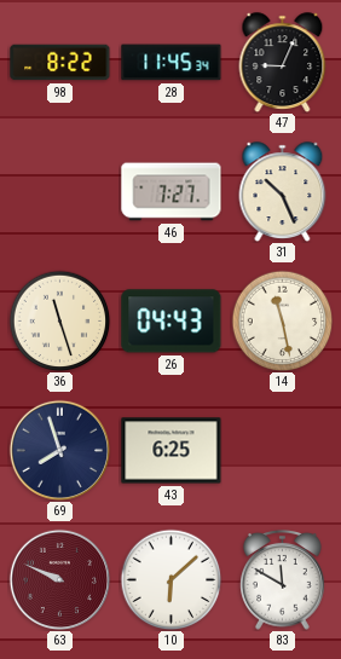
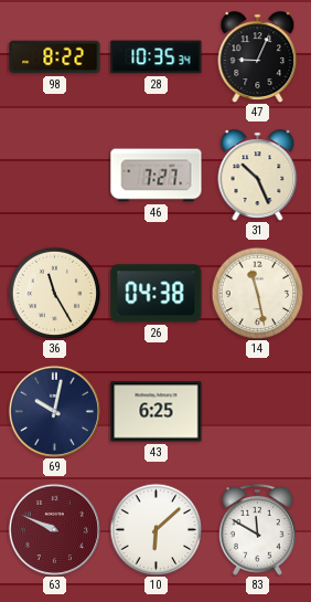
28: 11:45 -> 10:35 (157, 57)
36: 11:27 -> 11:25 (54, 293)
26: 04:43 -> 04:38 (157, 294)
69: 7:57 -> 10:02 (54, 411)
